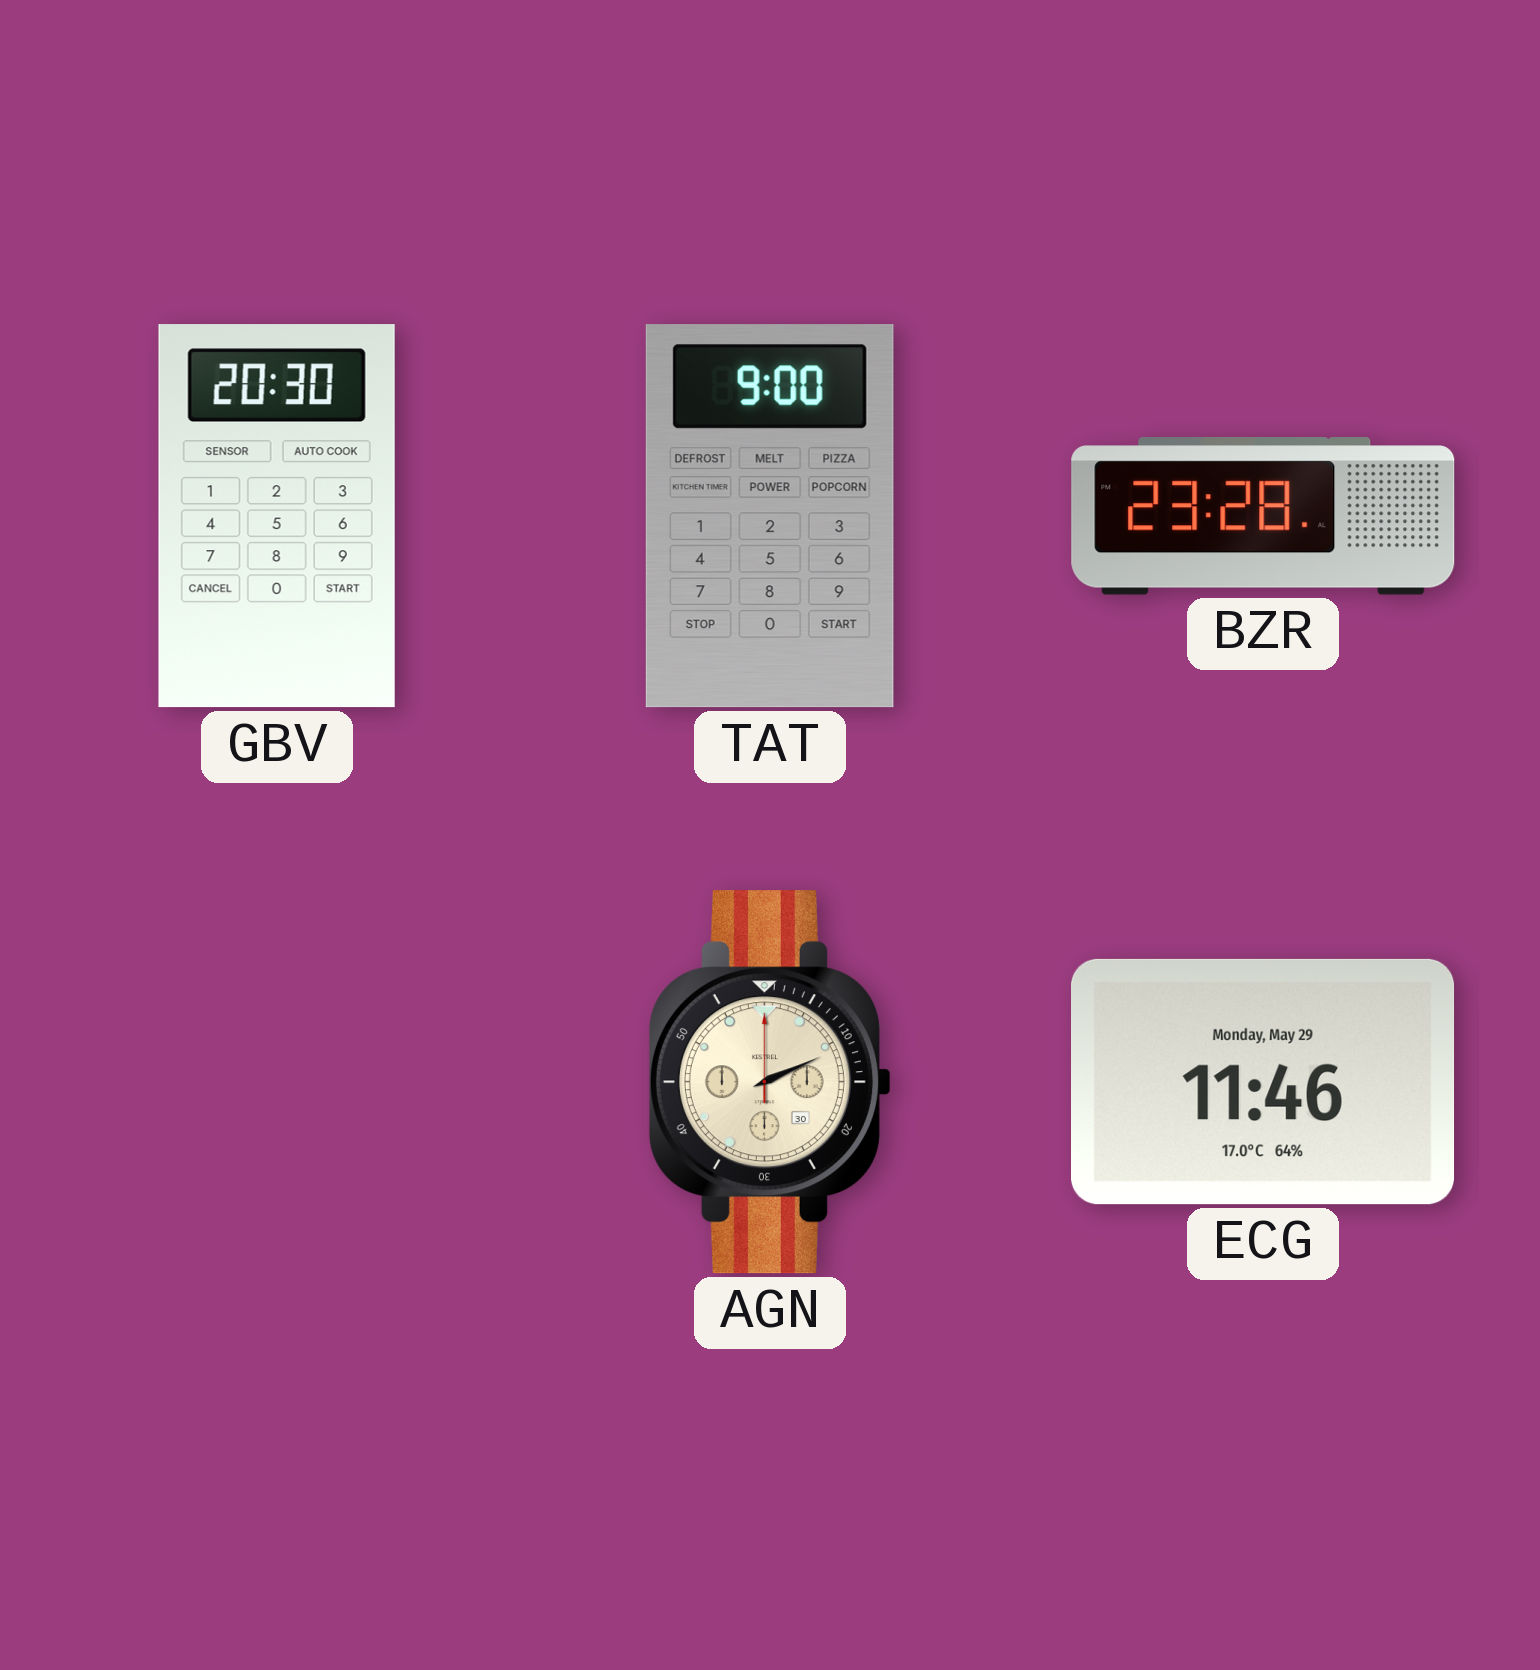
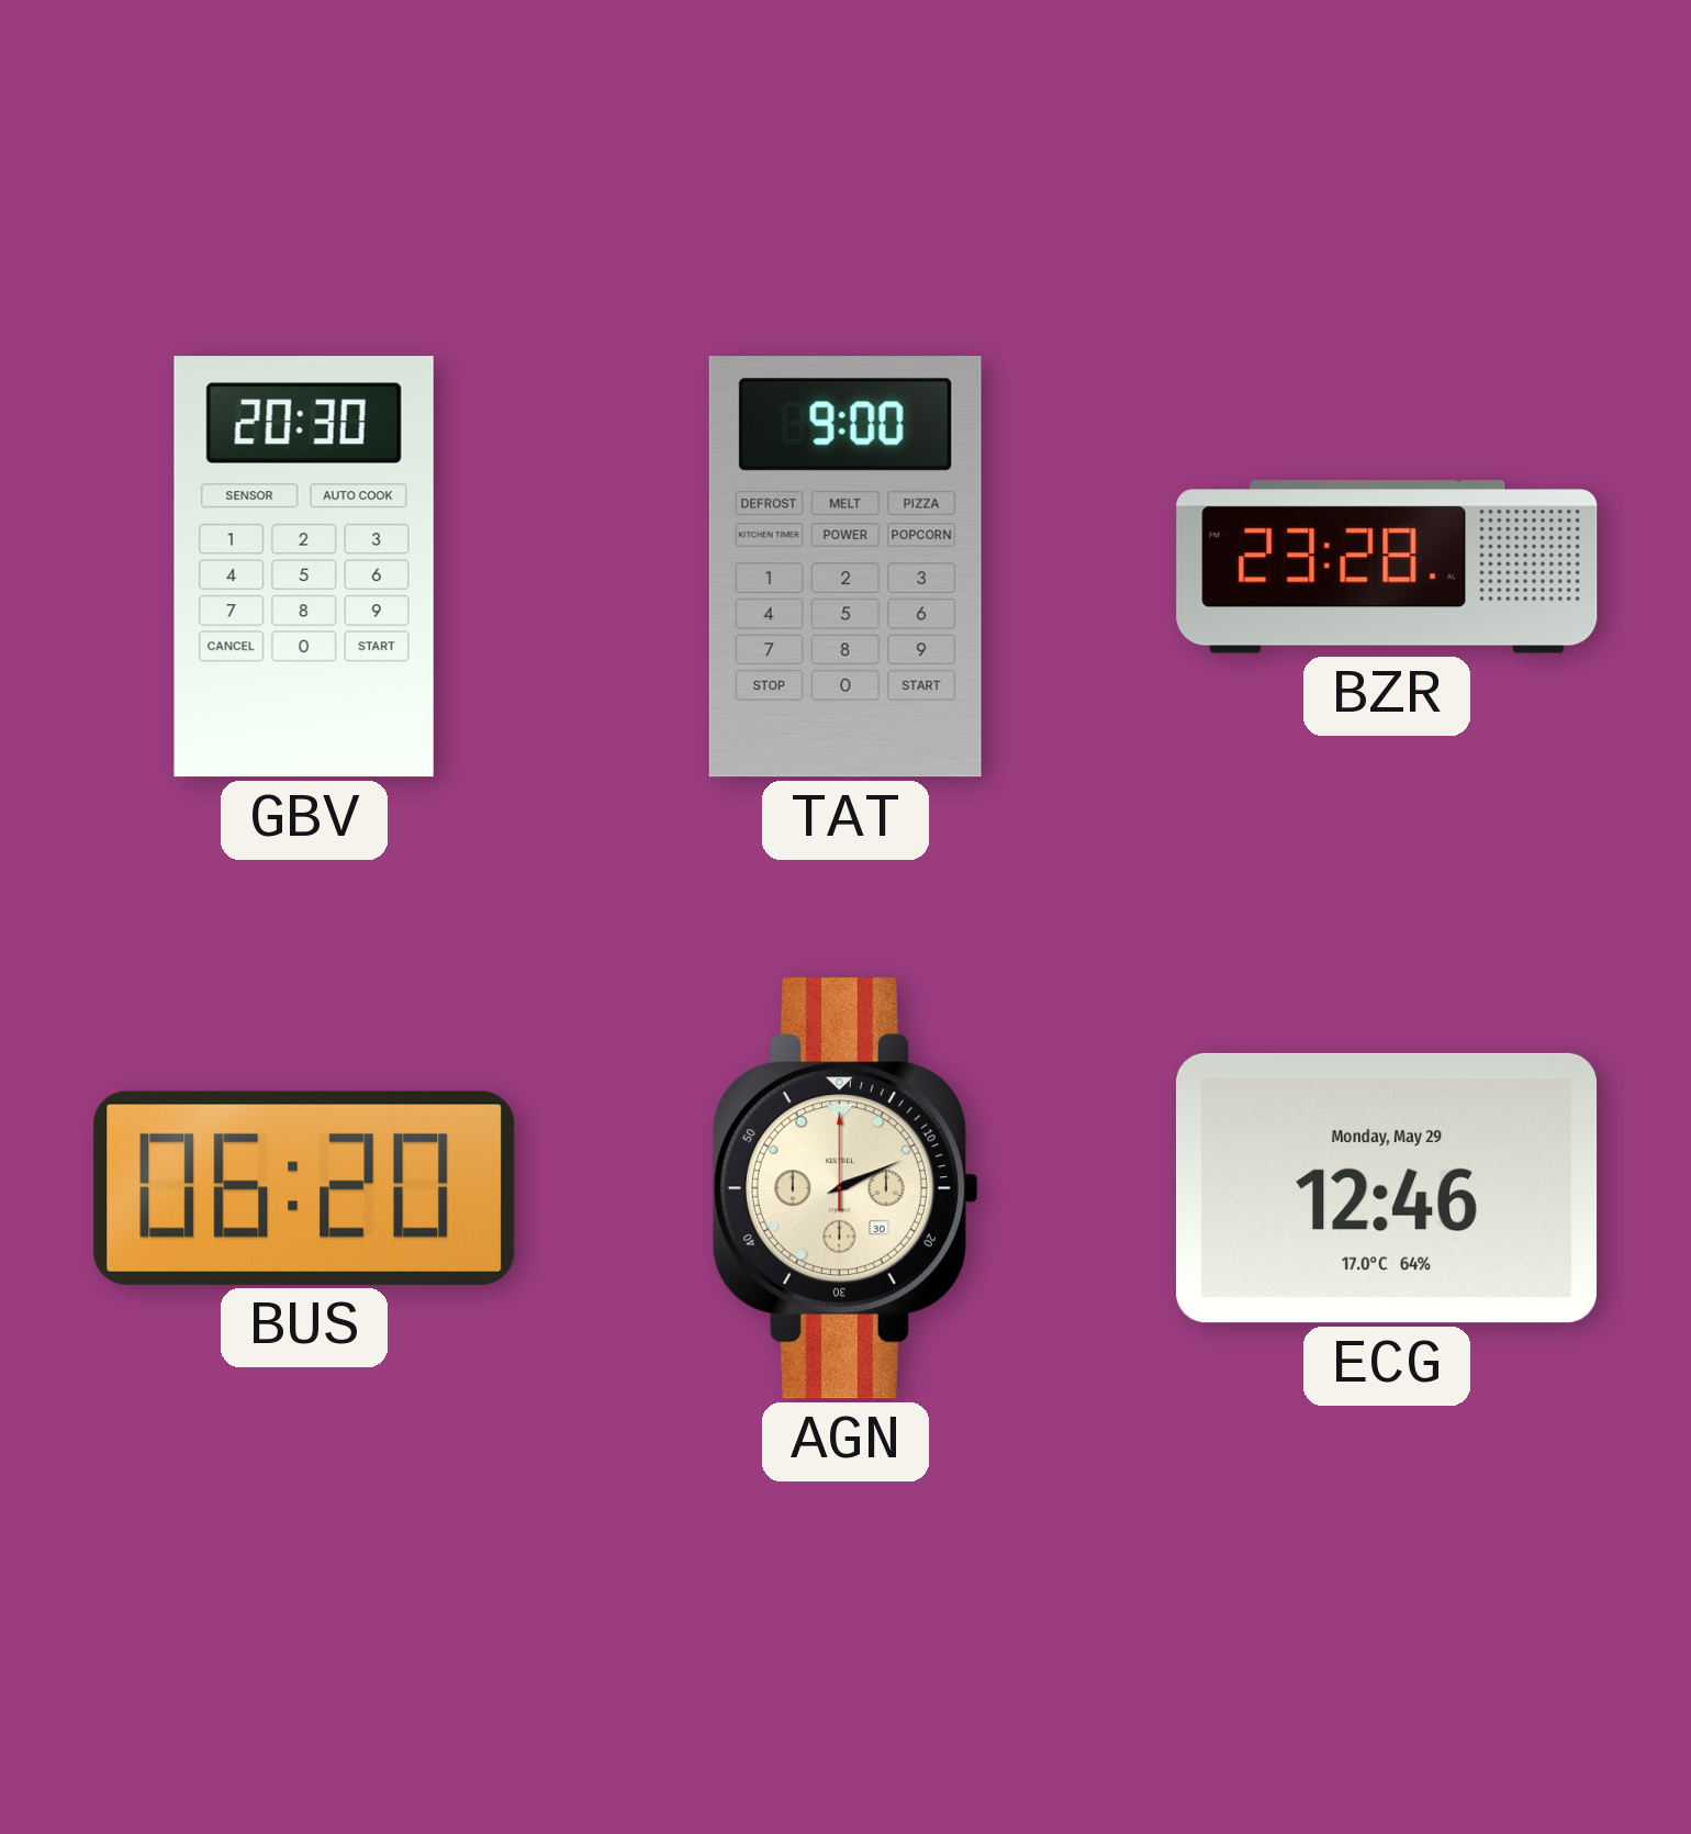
BUS: none -> 06:20 (304, 1188)
ECG: 11:46 -> 12:46 (1388, 1188)
